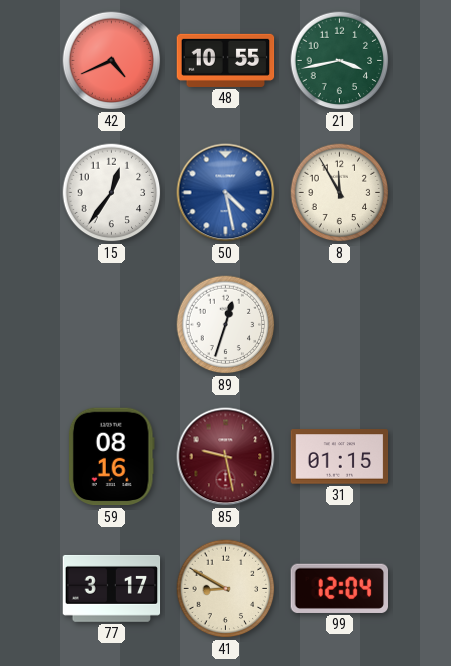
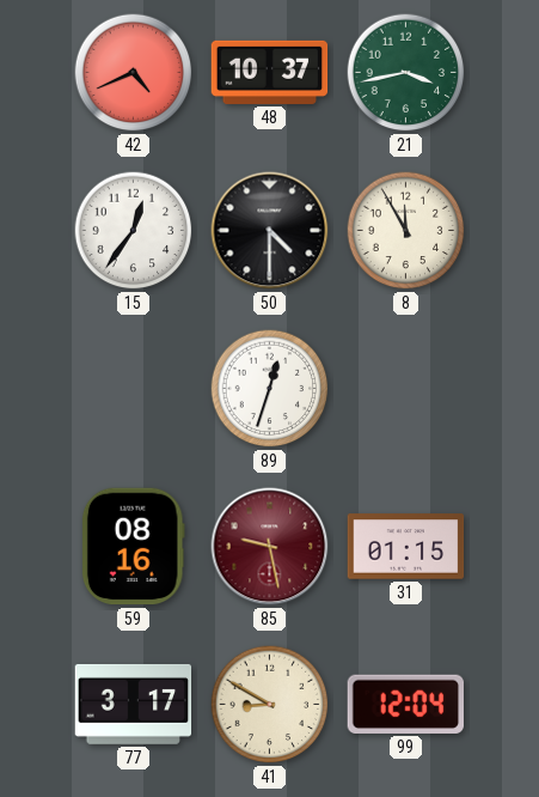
48: 10:55 -> 10:37 (270, 72)
50: 4:28 -> 4:30 (270, 231)
50 dial: blue -> black (270, 231)
